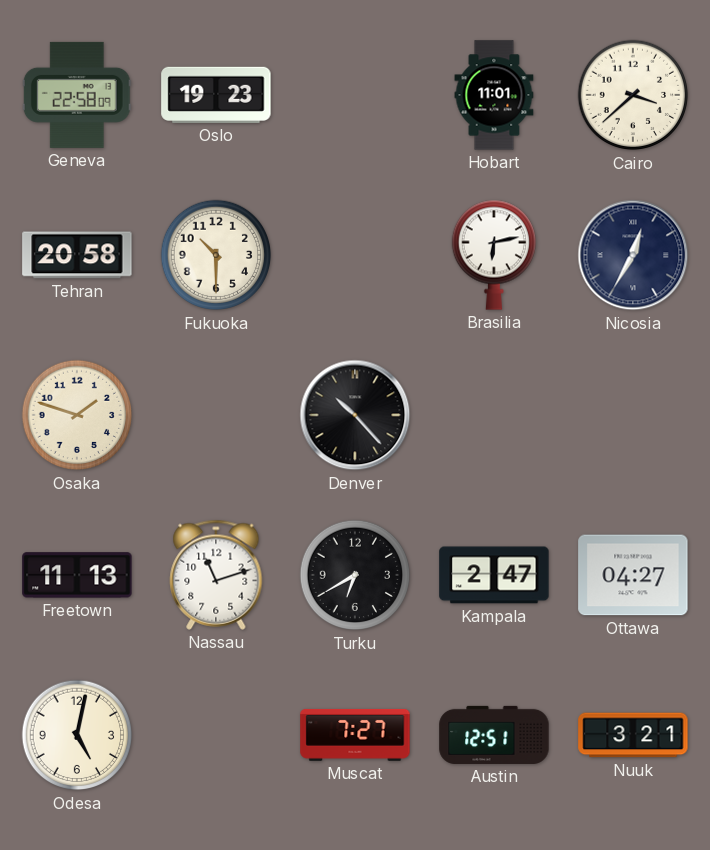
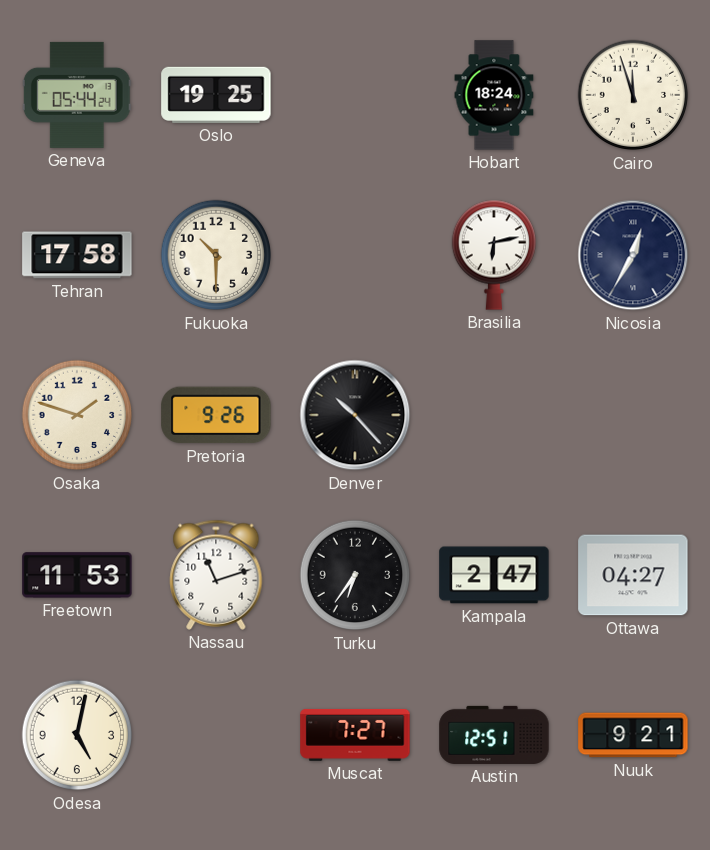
Geneva: 22:58 -> 05:44 (77, 95)
Oslo: 19:23 -> 19:25 (216, 95)
Hobart: 11:01 -> 18:24 (494, 95)
Cairo: 3:38 -> 11:57 (633, 95)
Tehran: 20:58 -> 17:58 (77, 255)
Pretoria: none -> 9:26 (216, 415)
Freetown: 11:13 -> 11:53 (77, 575)
Turku: 6:40 -> 6:36 (355, 575)
Nuuk: 3:21 -> 9:21 (633, 735)
